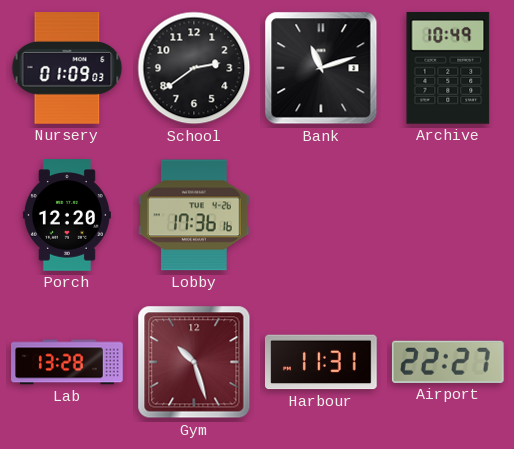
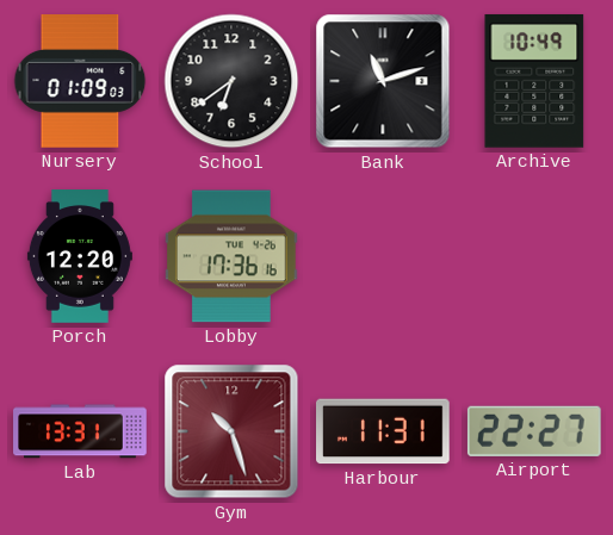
School: 2:39 -> 6:39 (231, 81)
Lab: 13:28 -> 13:31 (80, 431)
